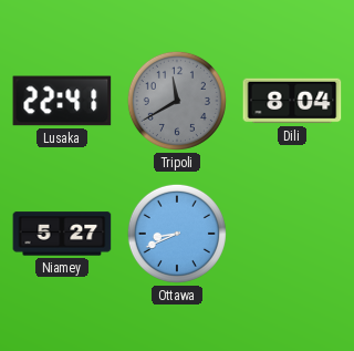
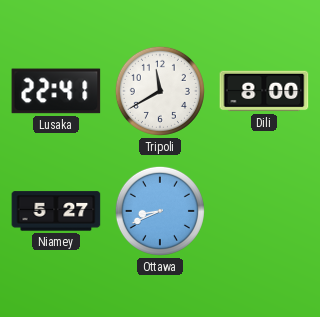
Tripoli dial: grey -> white (160, 91)
Dili: 8:04 -> 8:00 (264, 91)
